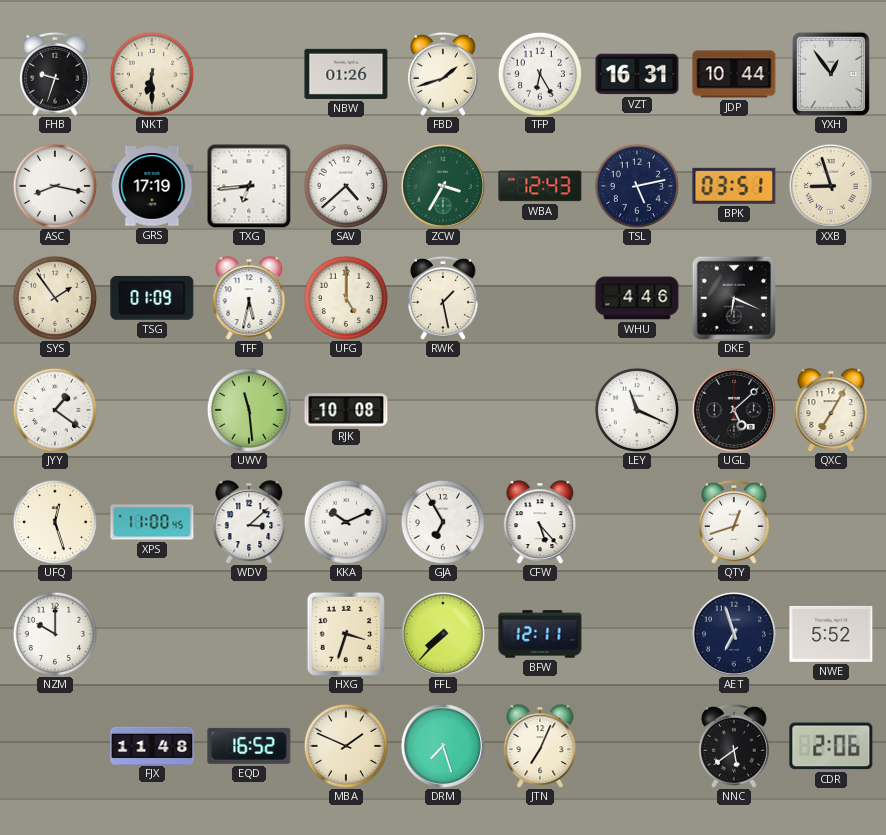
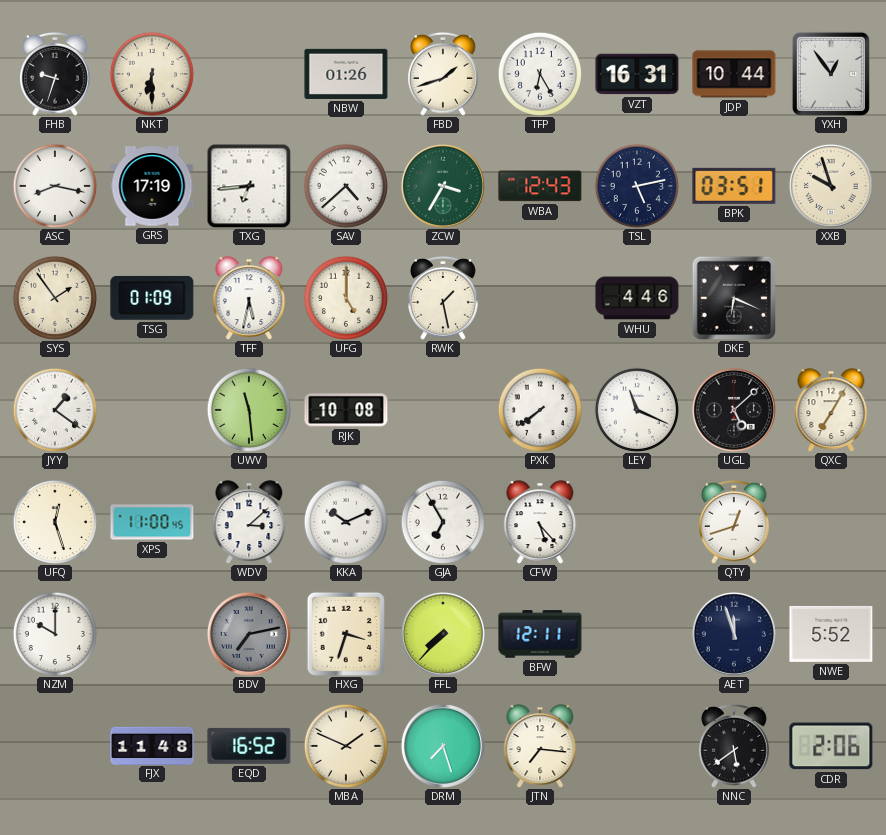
XXB: 8:57 -> 9:57 (831, 186)
PXK: none -> 7:39 (540, 410)
BDV: none -> 7:13 (249, 634)
AET: 6:57 -> 11:57 (734, 634)
JTN: 7:04 -> 7:16 (540, 746)
